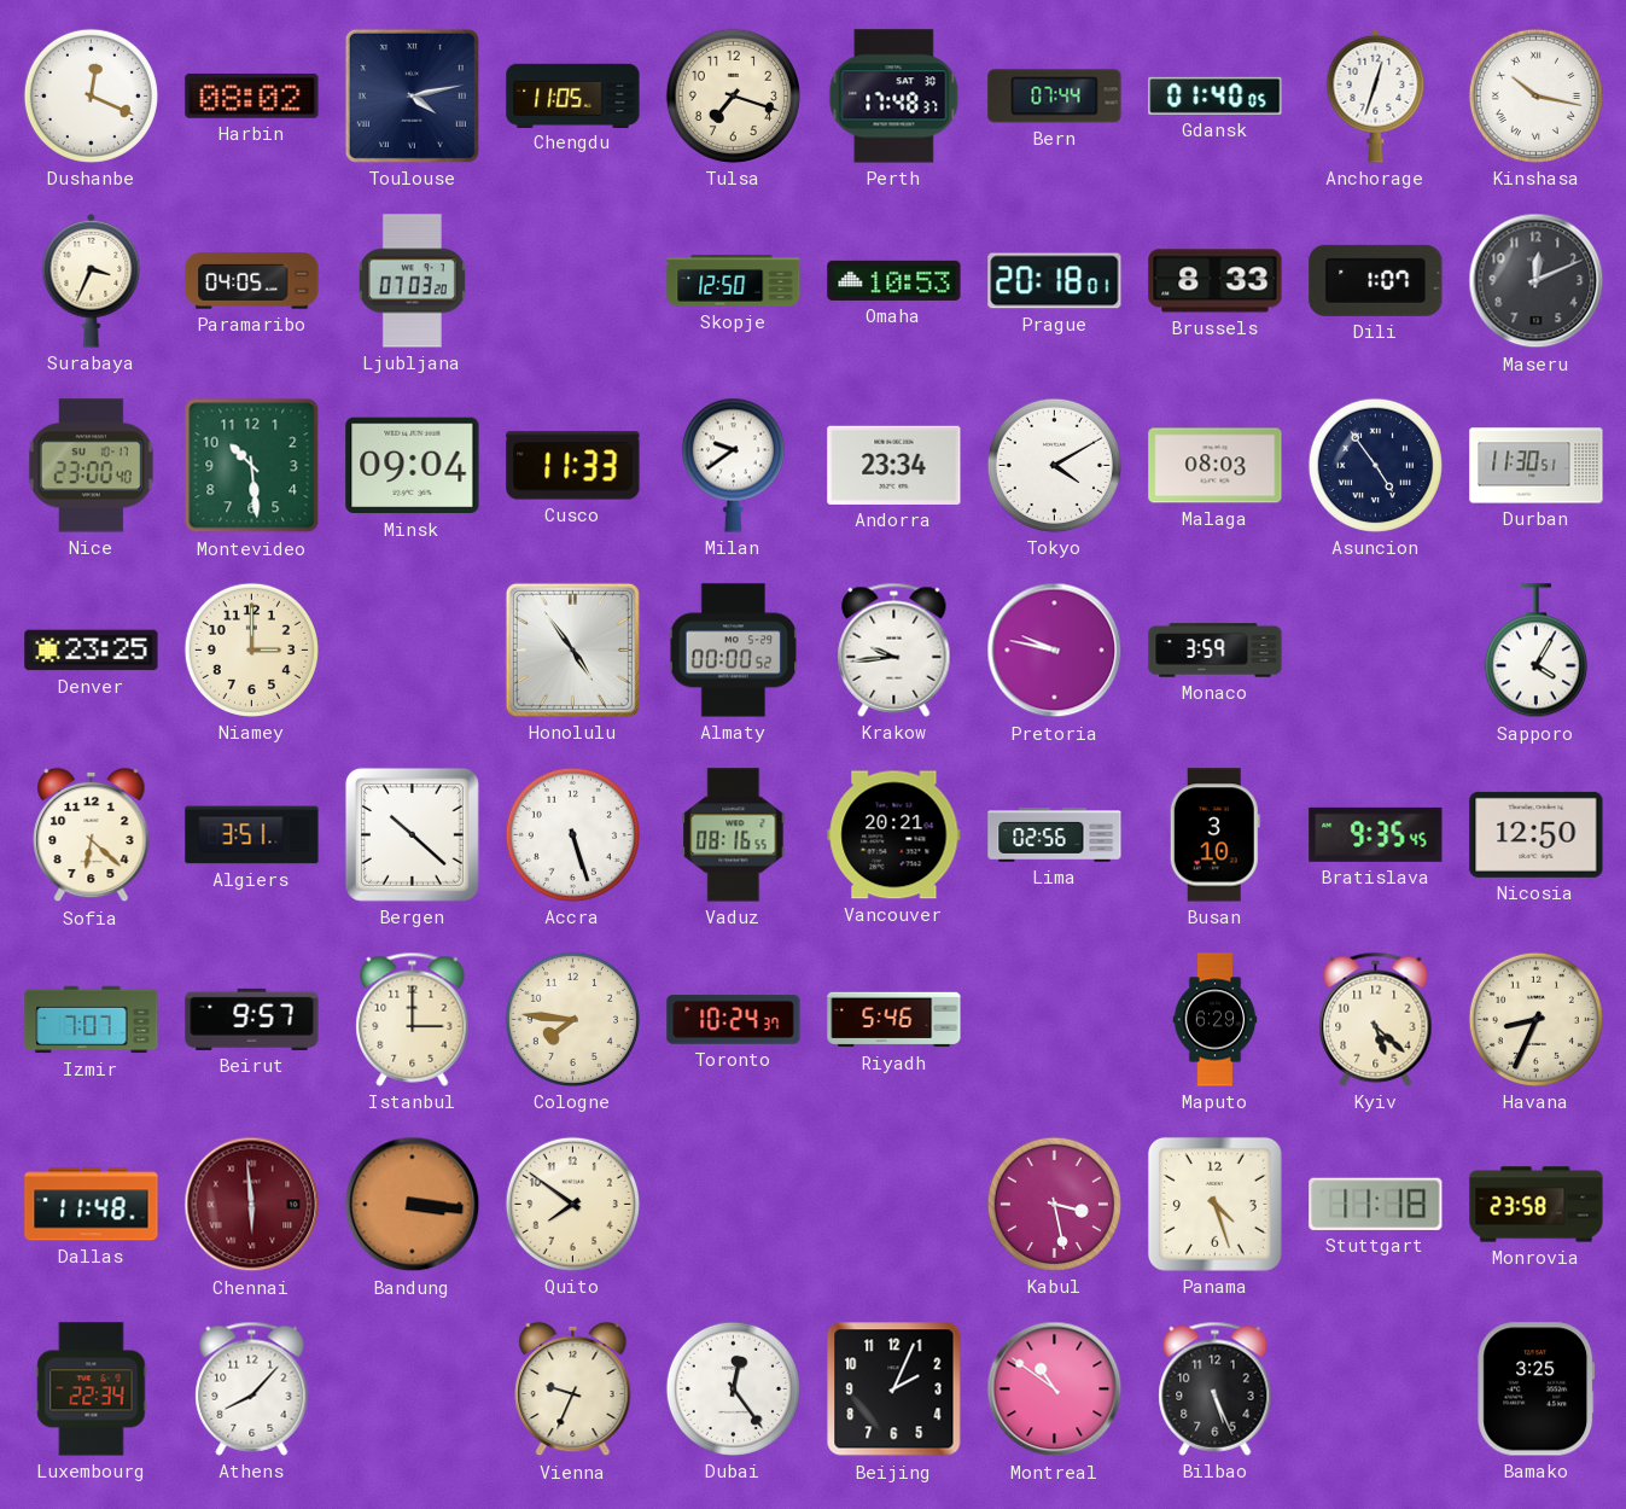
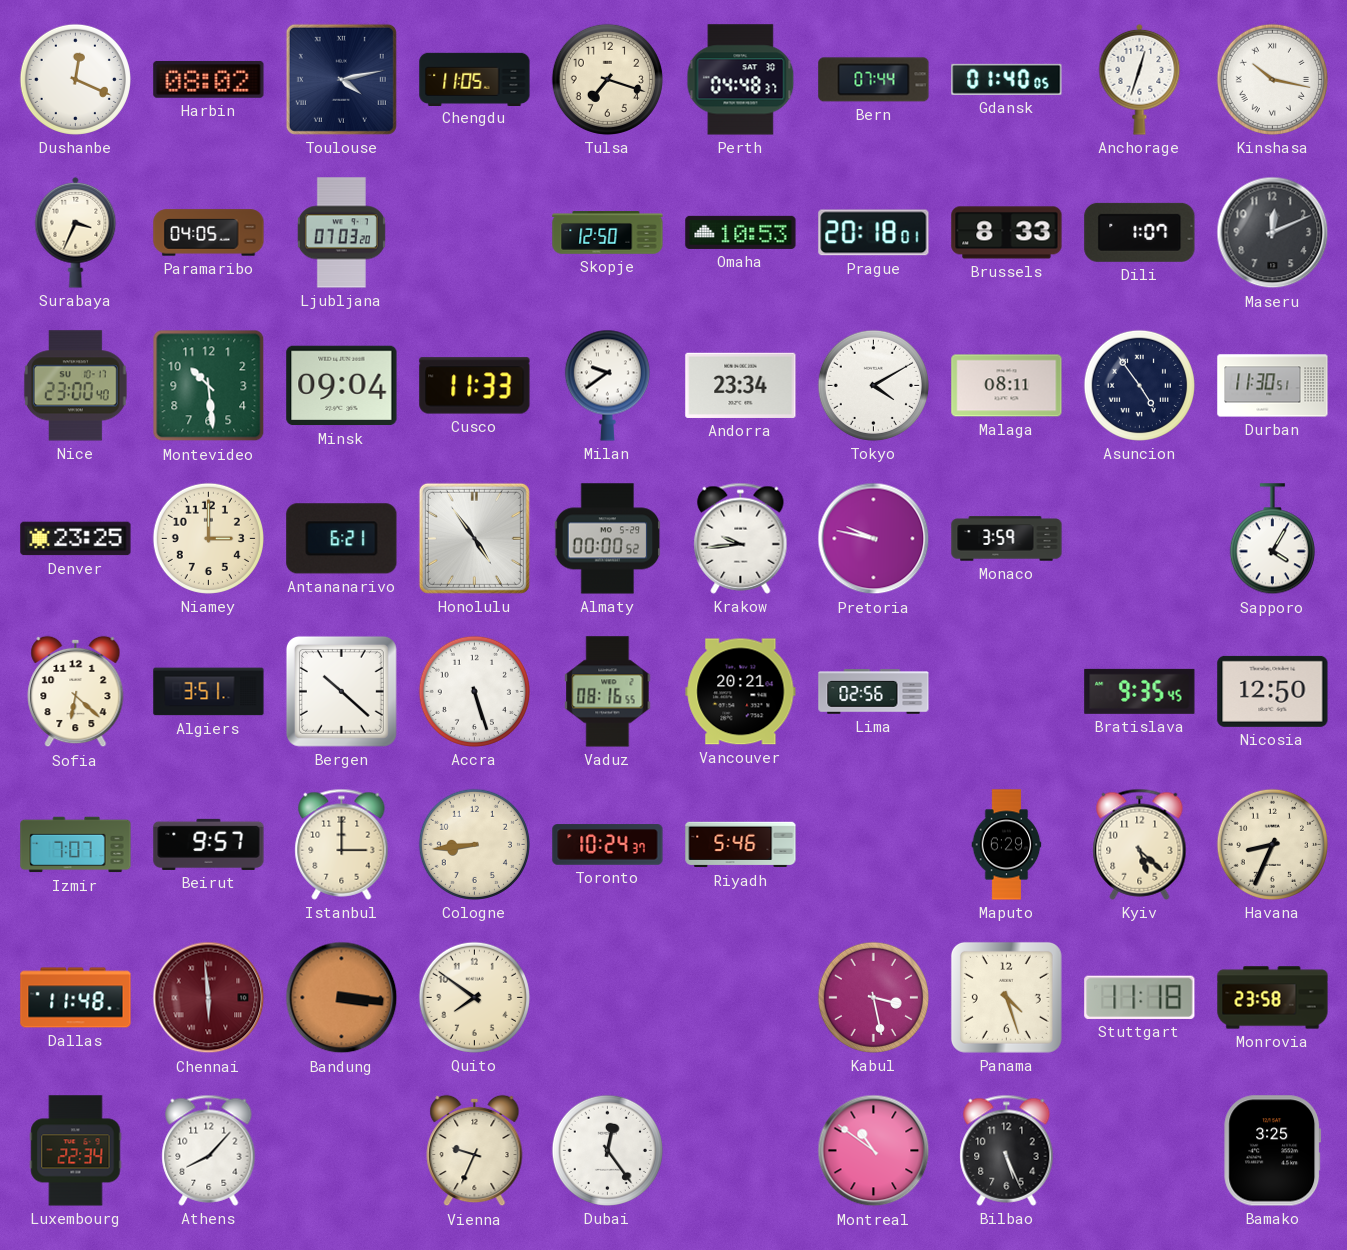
Perth: 17:48 -> 04:48 (741, 80)
Malaga: 08:03 -> 08:11 (1007, 386)
Antananarivo: none -> 6:21 (342, 539)
Busan: 3:10 -> none (1214, 835)
Cologne: 7:46 -> 8:44 (474, 844)
Beijing: 2:04 -> none (894, 1389)
